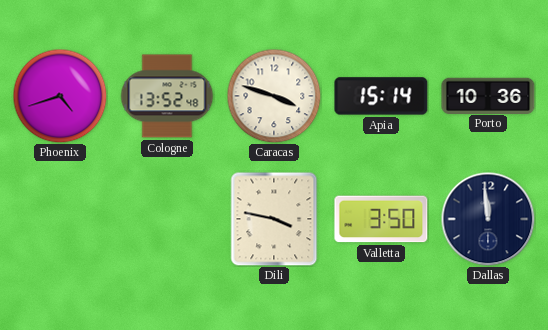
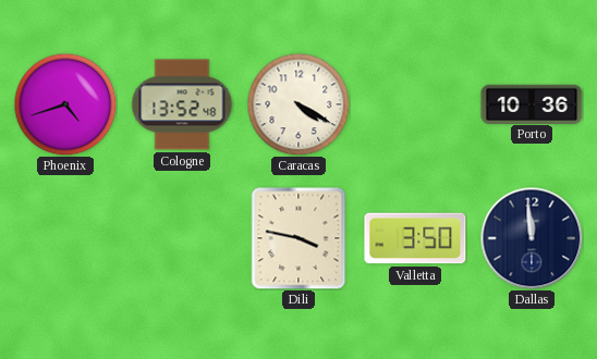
Caracas: 3:48 -> 4:20 (298, 104)
Apia: 15:14 -> none (381, 96)
